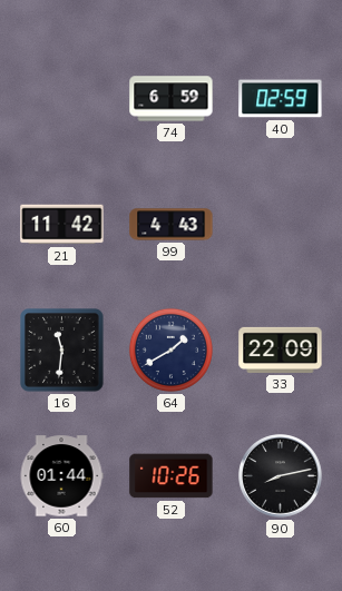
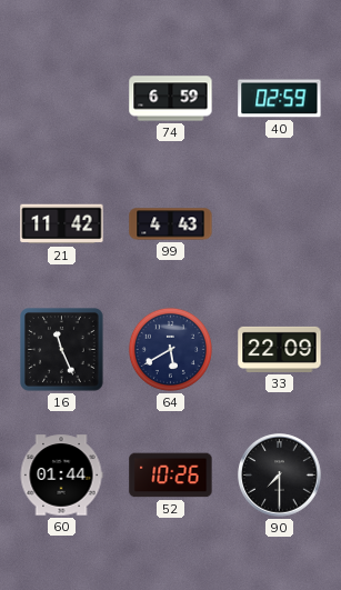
16: 11:31 -> 11:26 (62, 350)
64: 1:40 -> 5:40 (170, 349)
90: 8:13 -> 7:30 (280, 476)
